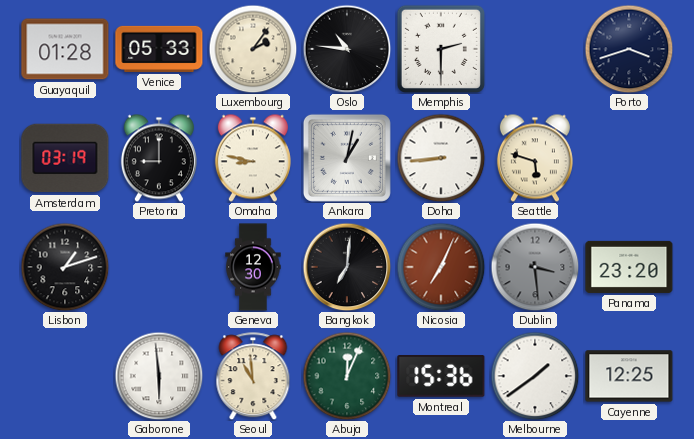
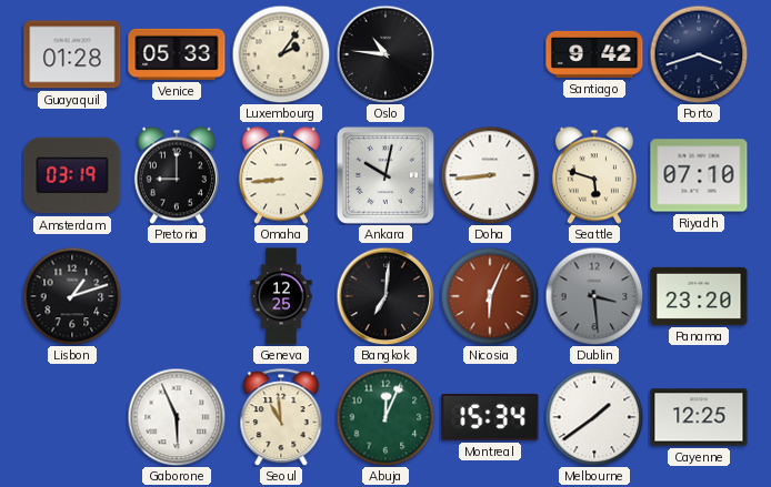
Memphis: 2:30 -> none (441, 49)
Santiago: none -> 9:42 (594, 54)
Omaha: 8:47 -> 8:44 (281, 175)
Ankara: 1:02 -> 10:02 (385, 175)
Riyadh: none -> 07:10 (699, 175)
Geneva: 12:30 -> 12:25 (281, 296)
Nicosia: 7:04 -> 6:04 (490, 296)
Gaborone: 5:59 -> 5:56 (177, 417)
Montreal: 15:36 -> 15:34 (490, 417)
